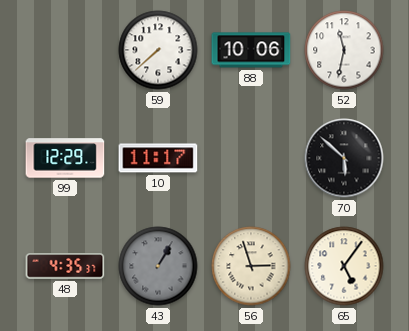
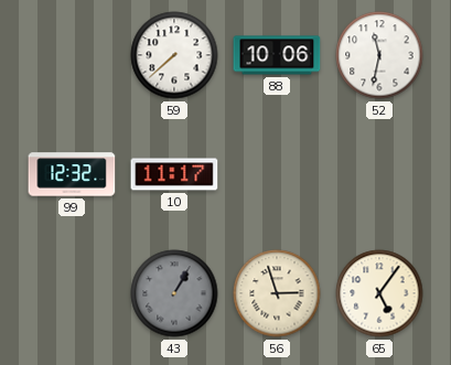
99: 12:29 -> 12:32 (72, 174)
70: 5:52 -> none (344, 158)
48: 4:35 -> none (65, 266)
